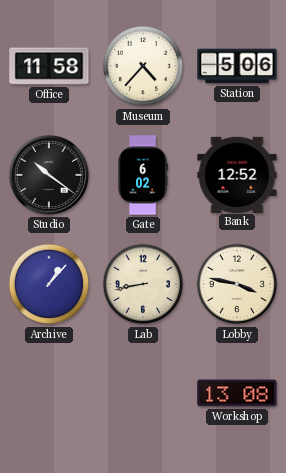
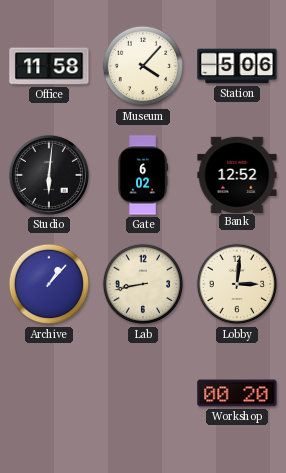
Museum: 4:37 -> 4:07 (143, 66)
Studio: 10:21 -> 6:01 (49, 175)
Lobby: 3:47 -> 3:01 (237, 284)
Workshop: 13:08 -> 00:20 (237, 393)
